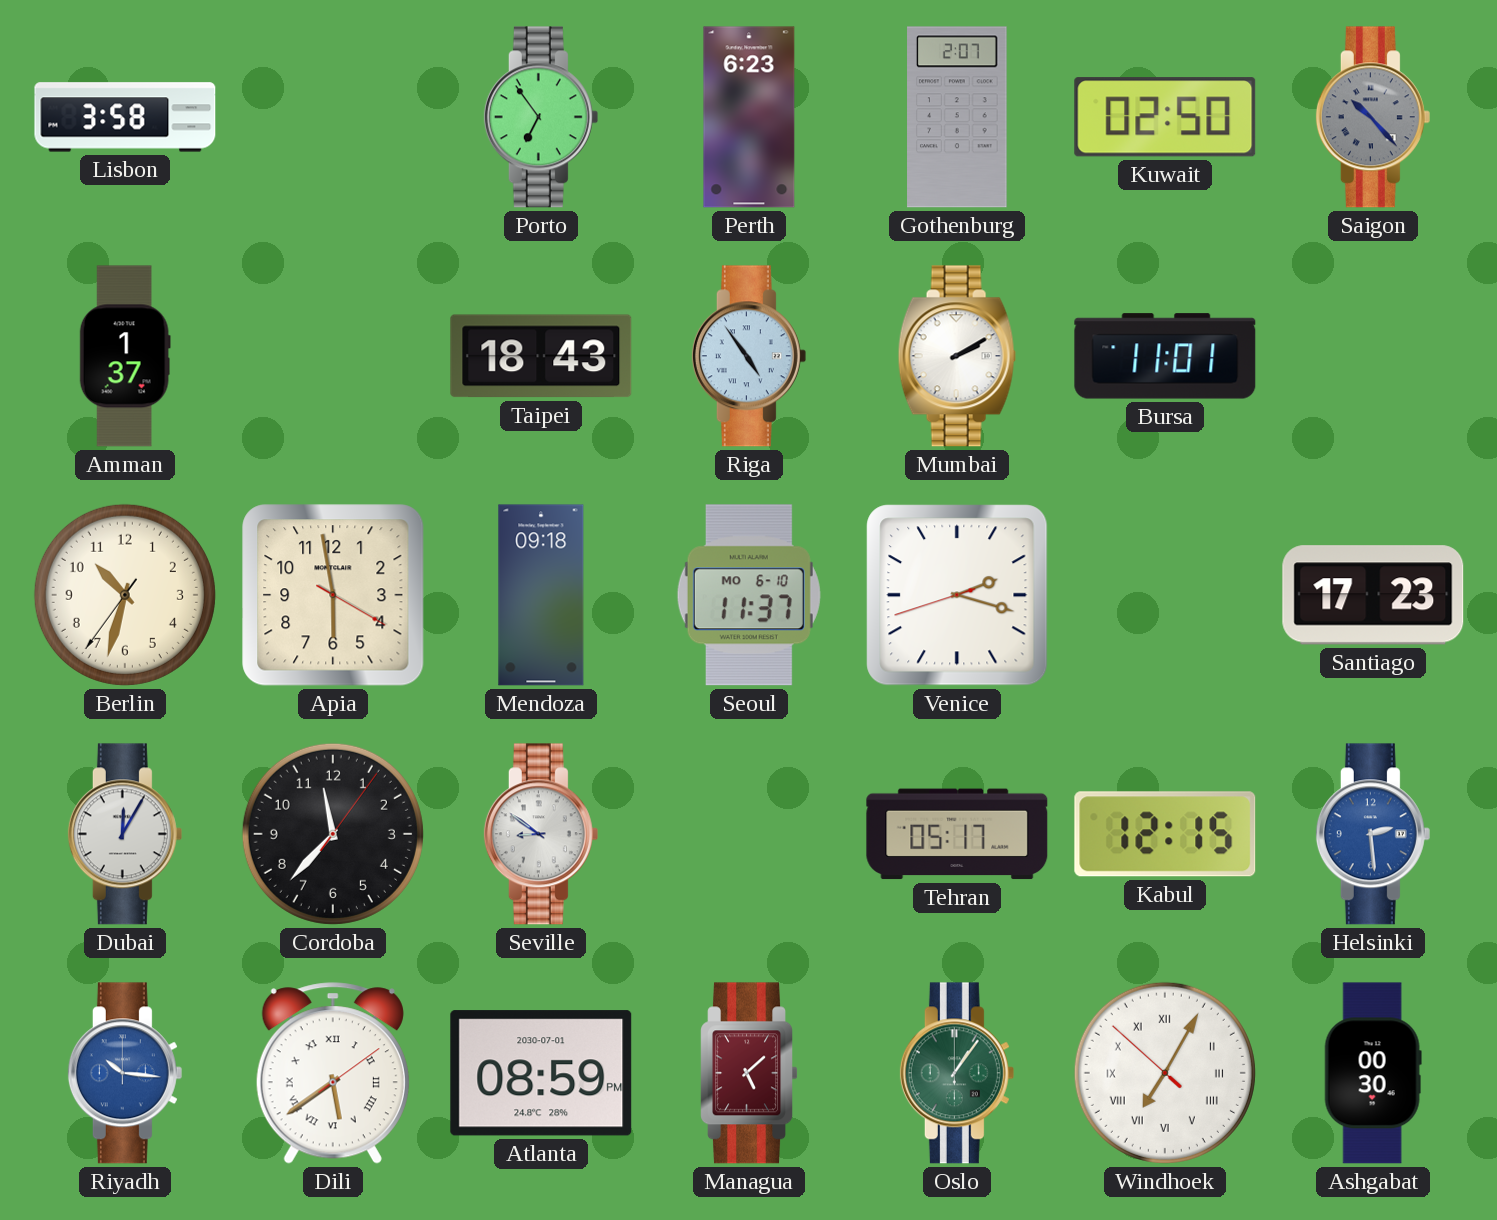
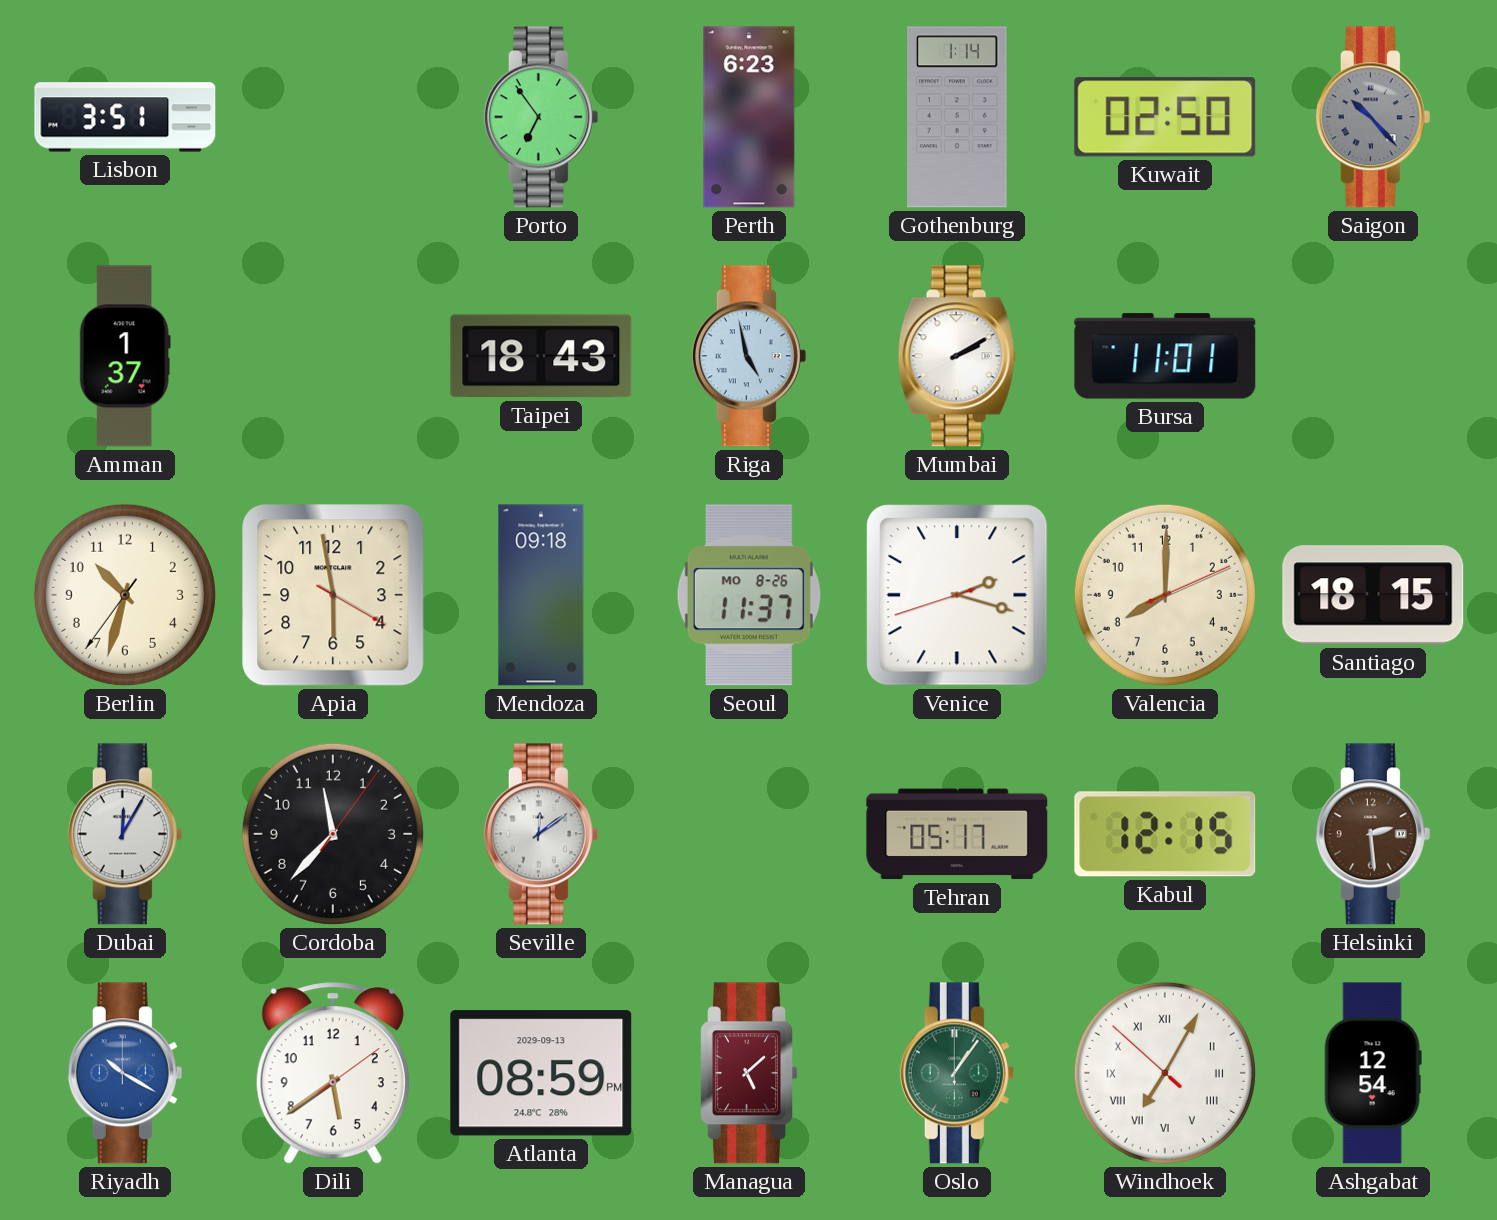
Lisbon: 3:58 -> 3:51 (125, 117)
Gothenburg: 2:07 -> 1:14 (957, 117)
Riga: 4:54 -> 4:58 (749, 356)
Seoul date: MO 6-10 -> MO 8-26 (749, 595)
Valencia: none -> 8:00 (1165, 595)
Santiago: 17:23 -> 18:15 (1373, 595)
Seville: 8:51 -> 12:09 (541, 834)
Helsinki dial: blue -> brown (1373, 834)
Riyadh: 10:16 -> 10:20 (125, 1073)
Dili numerals: Roman -> Arabic (333, 1073)
Atlanta date: 2030-07-01 -> 2029-09-13 (541, 1073)
Ashgabat: 00:30 -> 12:54 (1373, 1073)
